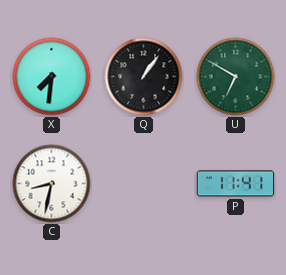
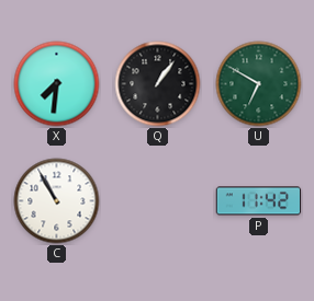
C: 8:32 -> 10:55 (57, 201)
P: 11:41 -> 11:42 (259, 201)
